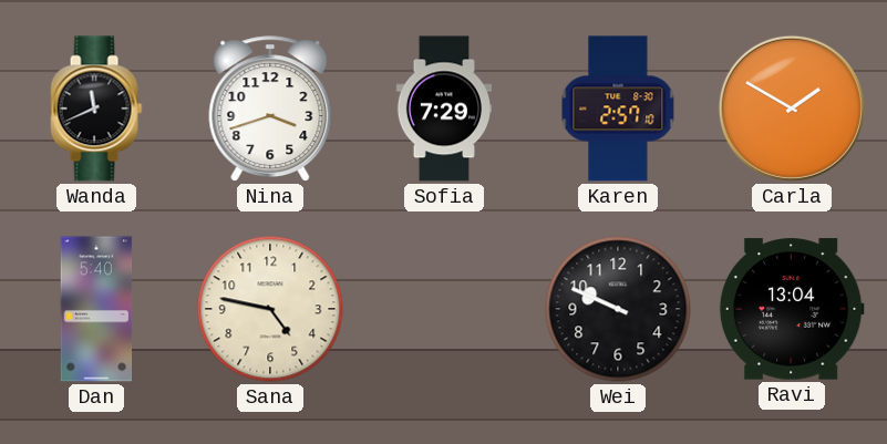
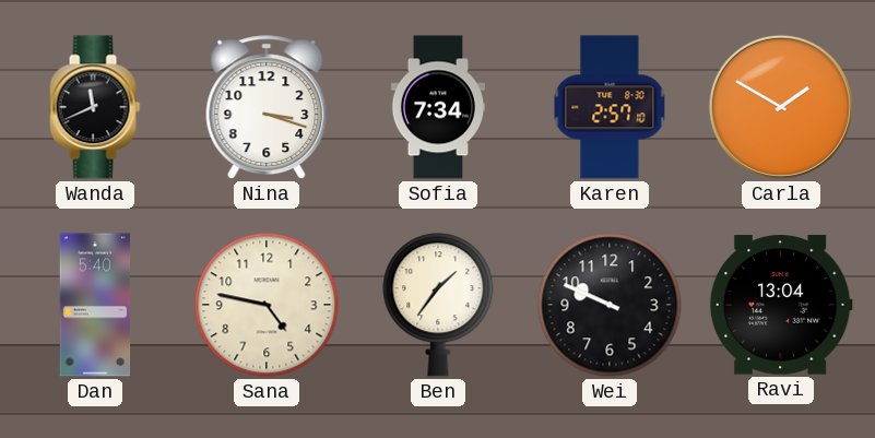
Nina: 3:42 -> 3:18 (267, 107)
Sofia: 7:29 -> 7:34 (437, 107)
Ben: none -> 1:36 (438, 305)
